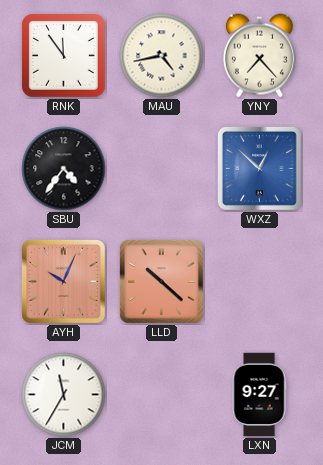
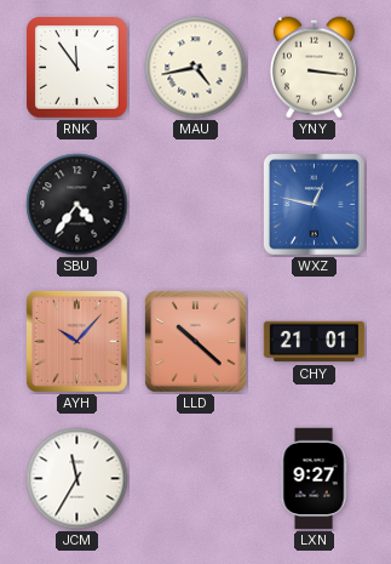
YNY: 7:23 -> 3:16 (314, 68)
WXZ: 12:52 -> 12:47 (314, 204)
AYH: 10:04 -> 10:07 (76, 341)
CHY: none -> 21:01 (315, 342)
